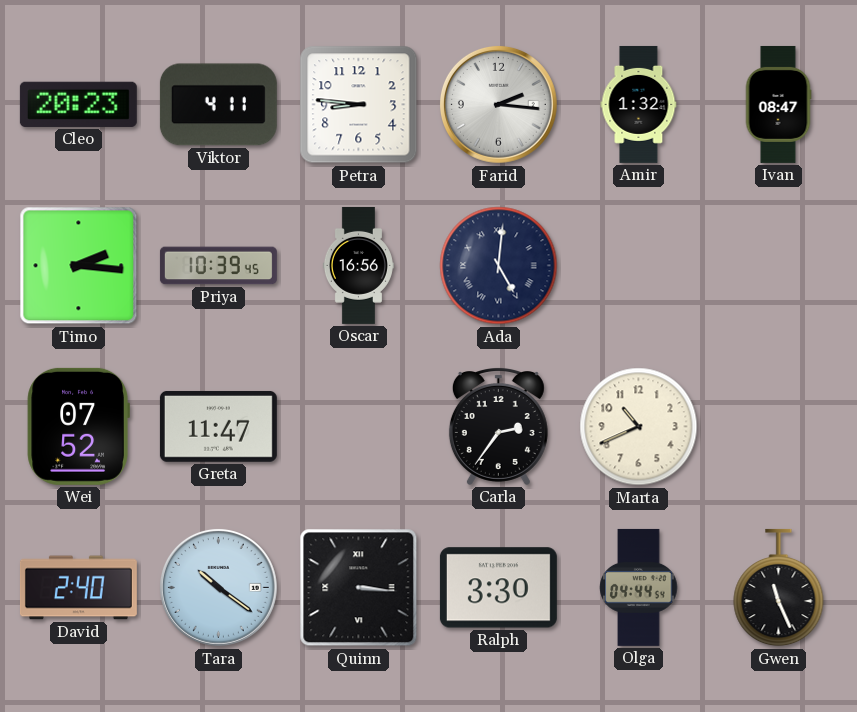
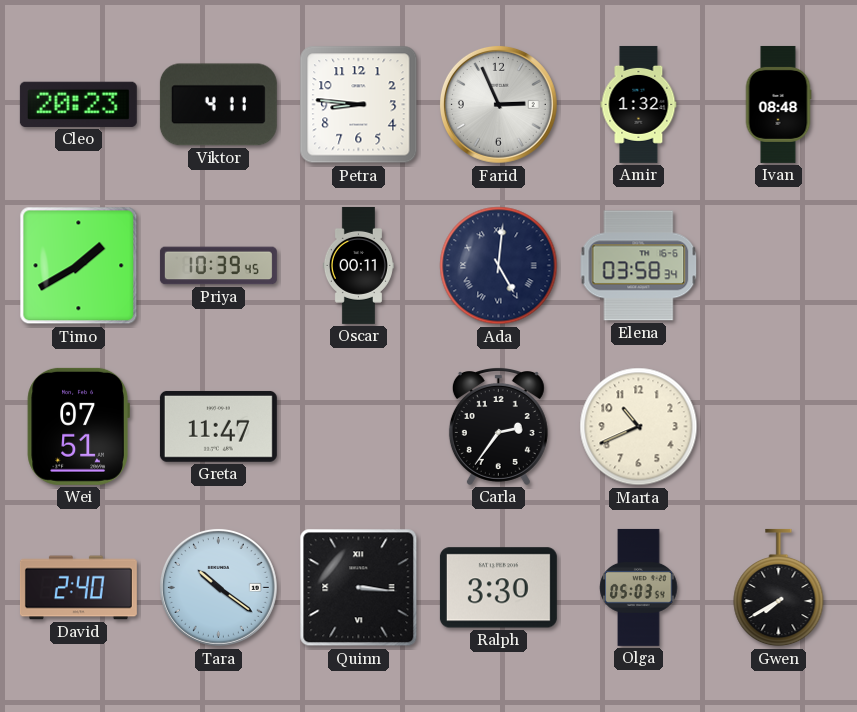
Farid: 2:16 -> 2:56 (498, 104)
Ivan: 08:47 -> 08:48 (778, 104)
Timo: 2:16 -> 1:40 (79, 266)
Oscar: 16:56 -> 00:11 (358, 265)
Elena: none -> 03:58 (639, 266)
Wei: 07:52 -> 07:51 (78, 426)
Olga: 04:44 -> 05:03 (639, 587)
Gwen: 11:26 -> 7:40 (779, 588)
